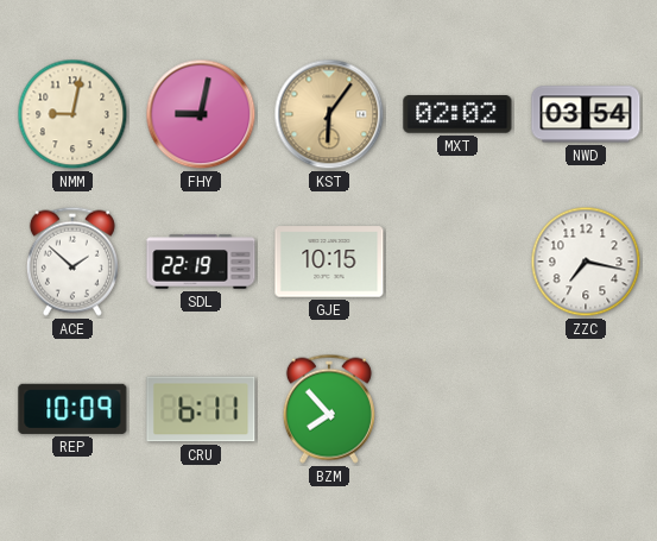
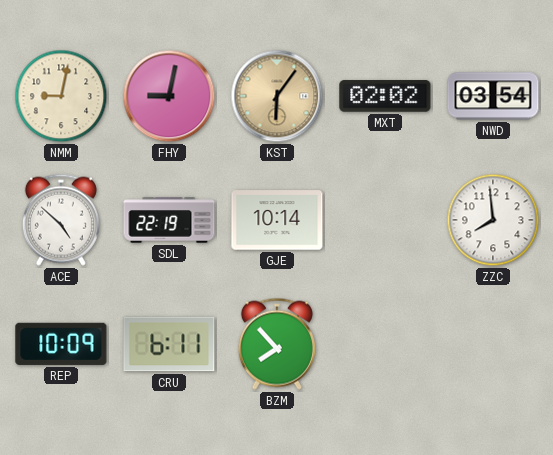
ACE: 1:52 -> 4:52 (61, 220)
GJE: 10:15 -> 10:14 (277, 220)
ZZC: 7:17 -> 7:59 (493, 220)
